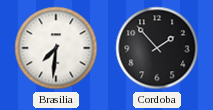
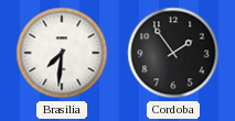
Cordoba: 1:53 -> 1:54 (173, 53)
